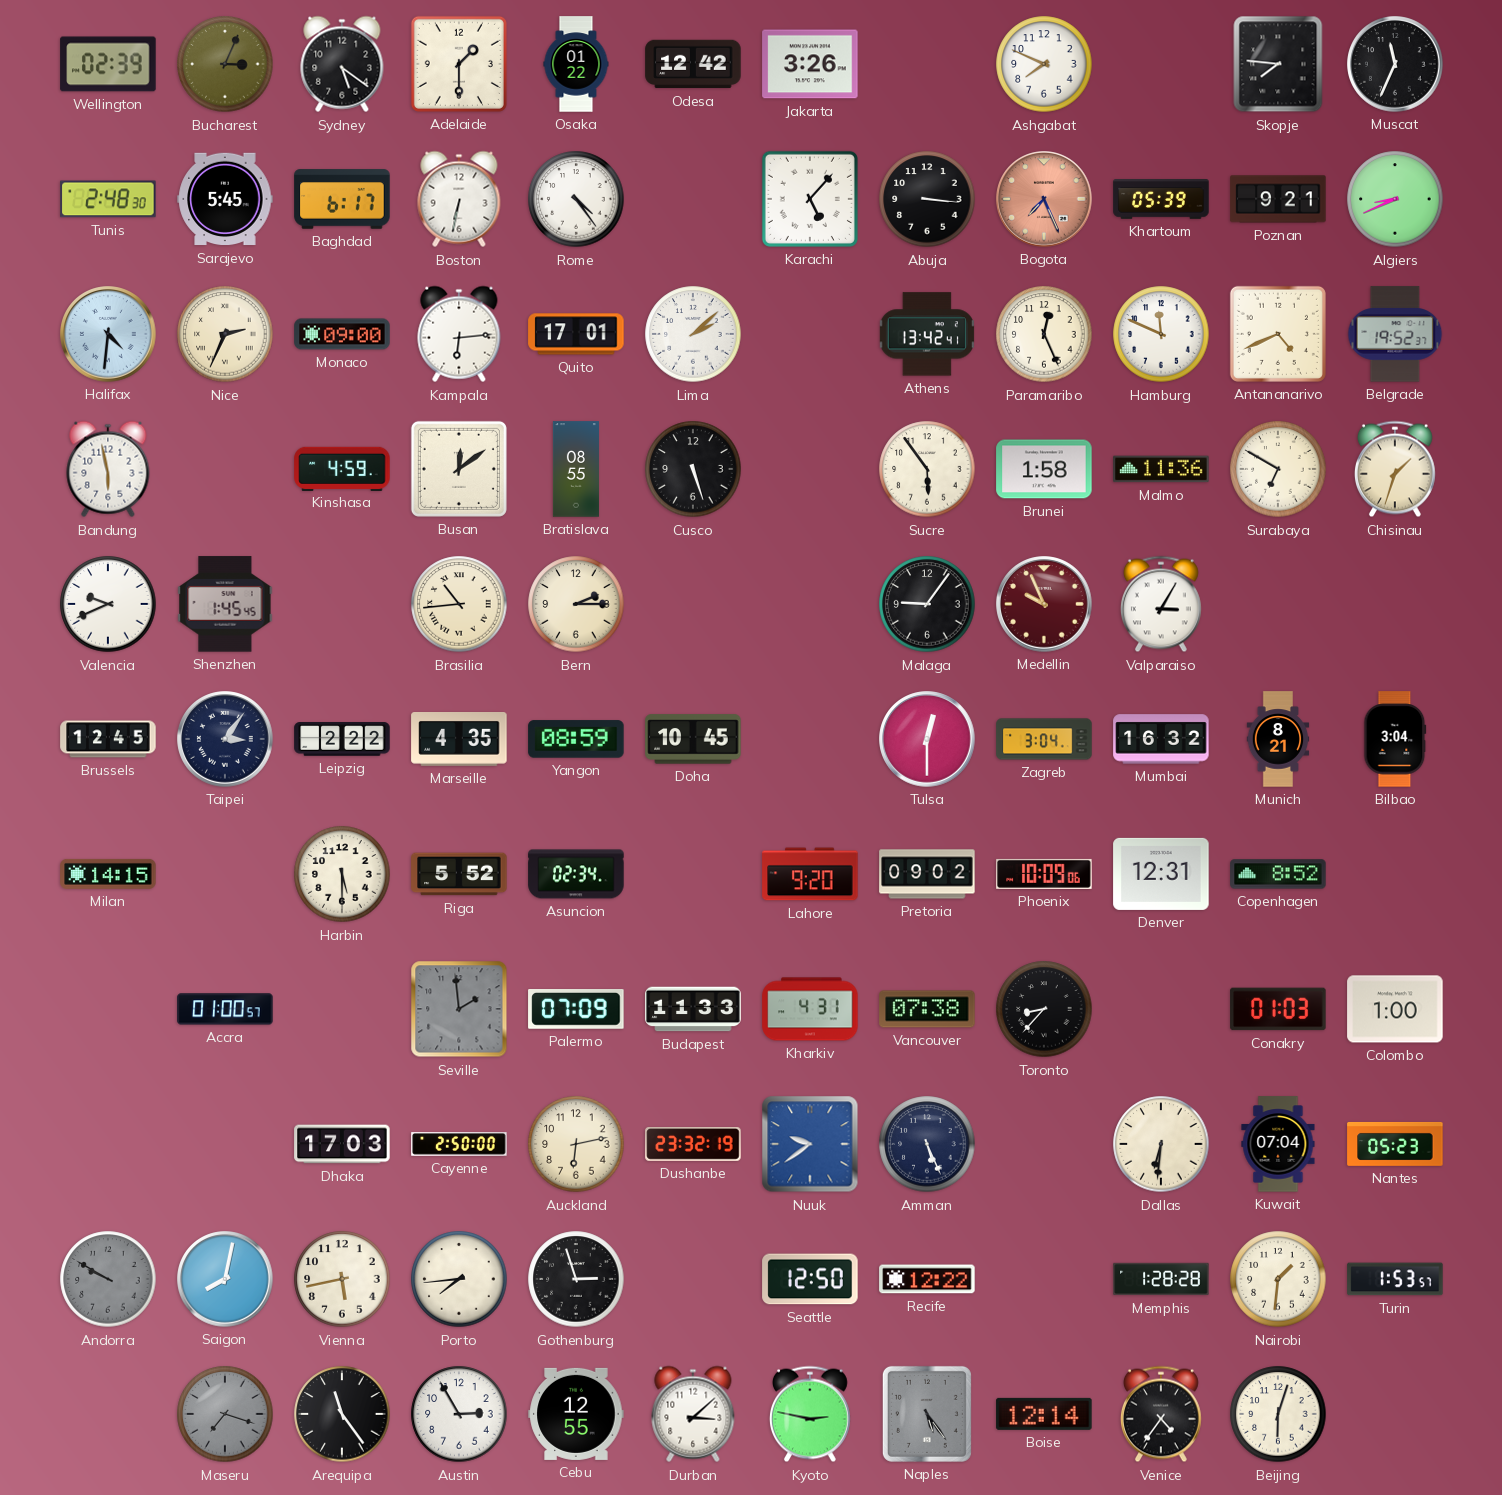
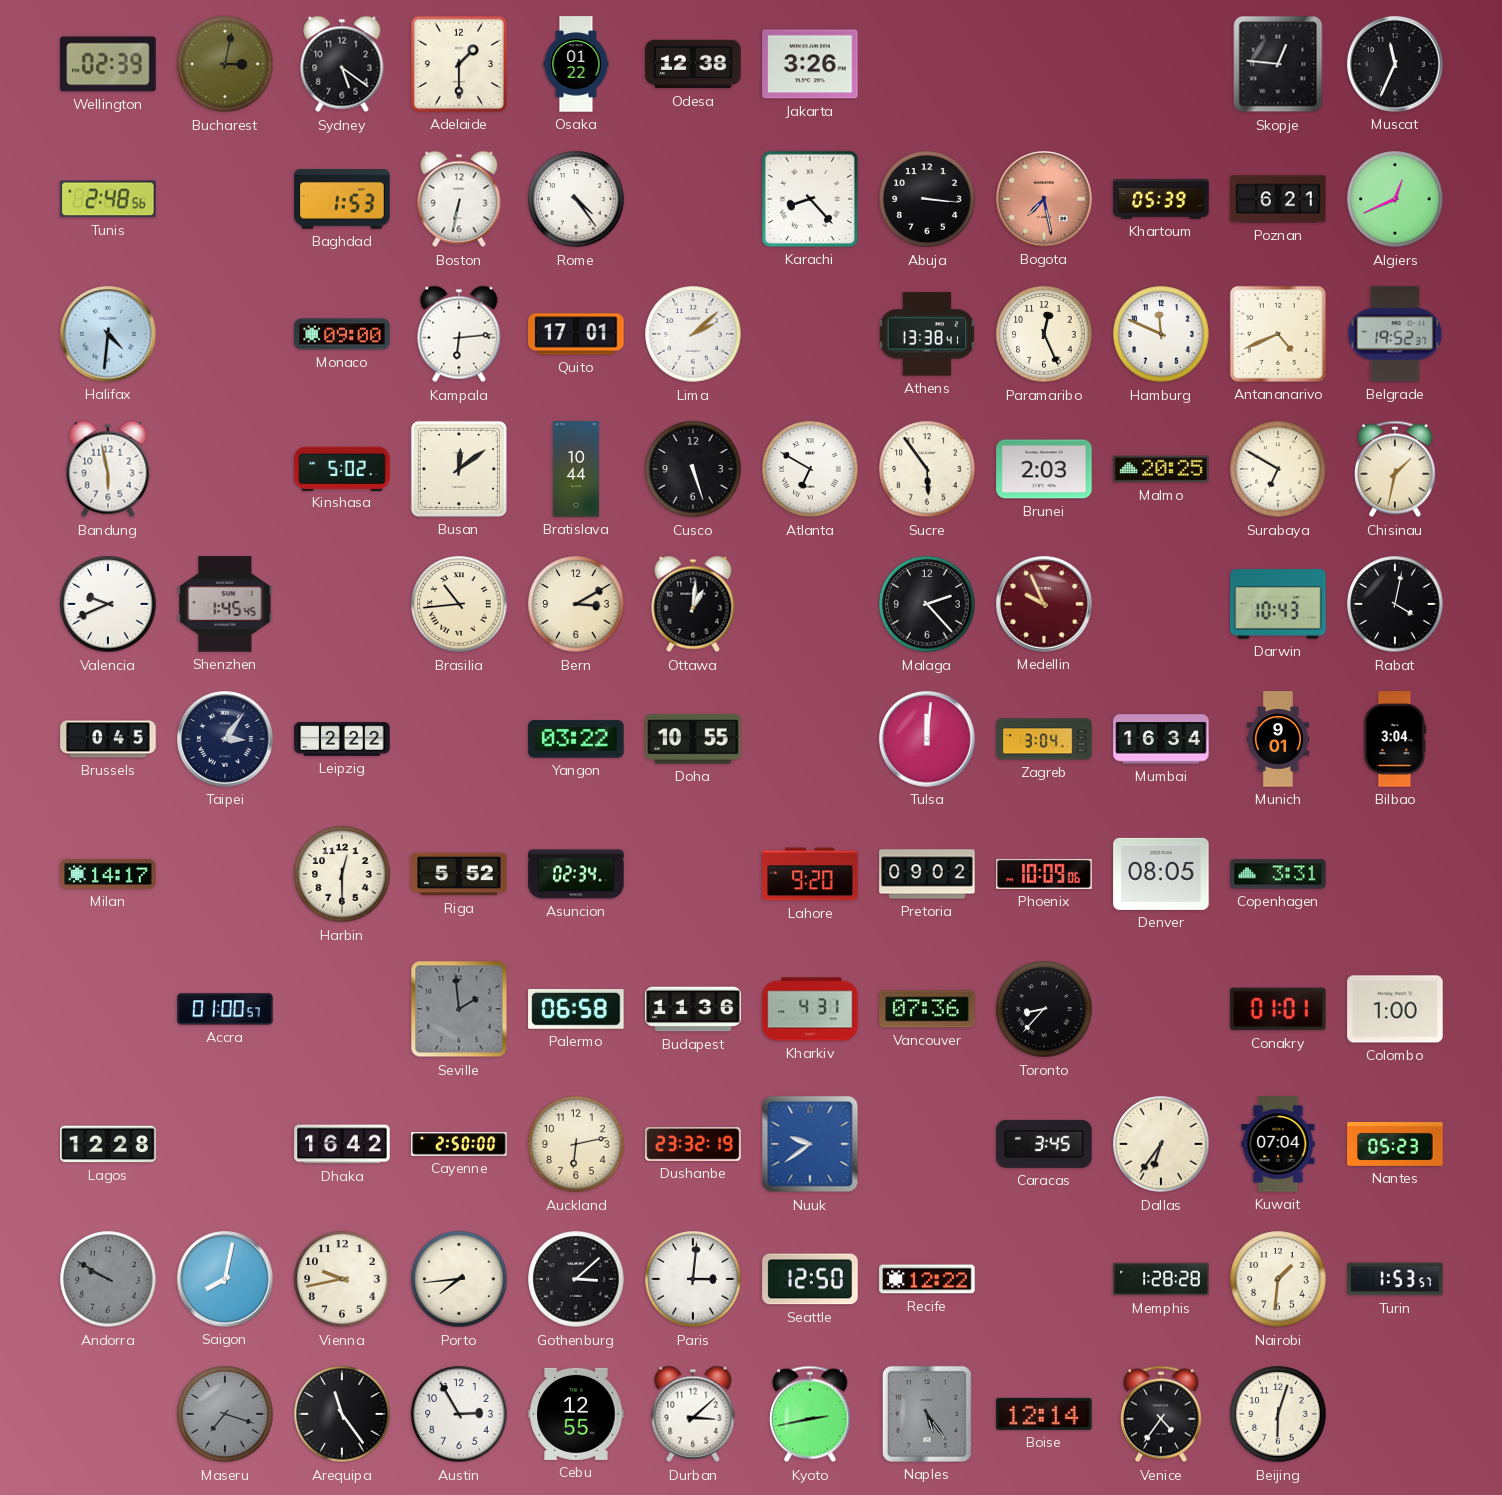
Bucharest: 3:04 -> 3:02 (225, 64)
Odesa: 12:42 -> 12:38 (693, 64)
Ashgabat: 7:49 -> none (1044, 64)
Skopje: 7:46 -> 12:46 (1278, 64)
Tunis: 2:48:30 -> 2:48:56 (108, 199)
Sarajevo: 5:45 -> none (225, 199)
Baghdad: 6:17 -> 1:53 (342, 199)
Karachi: 5:07 -> 8:23 (810, 199)
Bogota: 7:26 -> 7:28 (1044, 199)
Poznan: 9:21 -> 6:21 (1278, 199)
Algiers: 8:41 -> 12:41 (1395, 199)
Nice: 2:34 -> none (225, 334)
Athens: 13:42 -> 13:38 (927, 334)
Kinshasa: 4:59 -> 5:02 (342, 468)
Bratislava: 08:55 -> 10:44 (576, 469)
Atlanta: none -> 6:50 (810, 469)
Brunei: 1:58 -> 2:03 (1044, 469)
Malmo: 11:36 -> 20:25 (1161, 469)
Chisinau: 1:33 -> 1:32 (1395, 469)
Bern: 2:15 -> 3:10 (576, 604)
Ottawa: none -> 1:01 (693, 604)
Malaga: 9:06 -> 2:23 (927, 604)
Valparaiso: 3:05 -> none (1161, 604)
Darwin: none -> 10:43 (1278, 605)
Rabat: none -> 4:02 (1395, 604)
Brussels: 12:45 -> 0:45 (108, 739)
Marseille: 4:35 -> none (459, 740)
Yangon: 08:59 -> 03:22 (576, 739)
Doha: 10:45 -> 10:55 (693, 739)
Tulsa: 12:30 -> 12:01 (927, 739)
Mumbai: 16:32 -> 16:34 (1161, 739)
Munich: 8:21 -> 9:01 (1278, 739)
Milan: 14:15 -> 14:17 (108, 874)
Harbin: 5:30 -> 12:30 (342, 874)
Denver: 12:31 -> 08:05 (1161, 874)
Copenhagen: 8:52 -> 3:31 (1278, 874)
Palermo: 07:09 -> 06:58 (576, 1010)
Budapest: 11:33 -> 11:36 (693, 1009)
Vancouver: 07:38 -> 07:36 (927, 1009)
Conakry: 01:03 -> 01:01 (1278, 1009)
Lagos: none -> 12:28 (108, 1144)
Dhaka: 17:03 -> 16:42 (342, 1144)
Amman: 5:26 -> none (927, 1144)
Caracas: none -> 3:45 (1044, 1144)
Dallas: 6:31 -> 6:36 (1161, 1144)
Vienna: 5:43 -> 9:43 (342, 1279)
Gothenburg: 2:57 -> 3:08 (576, 1279)
Paris: none -> 3:01 (693, 1279)
Kyoto: 2:47 -> 2:43 (810, 1414)
